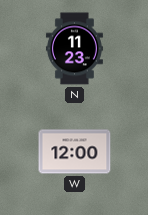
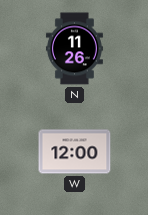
N: 11:23 -> 11:26 (74, 49)
